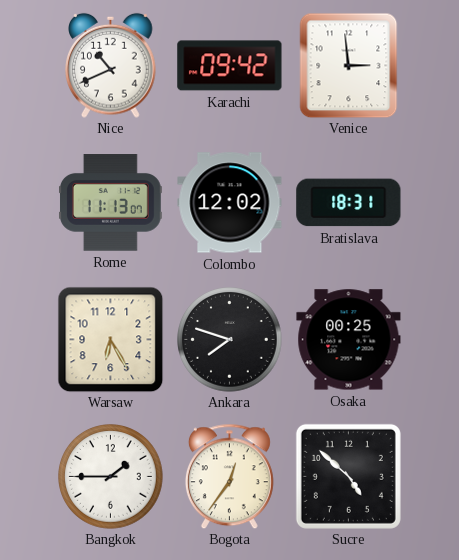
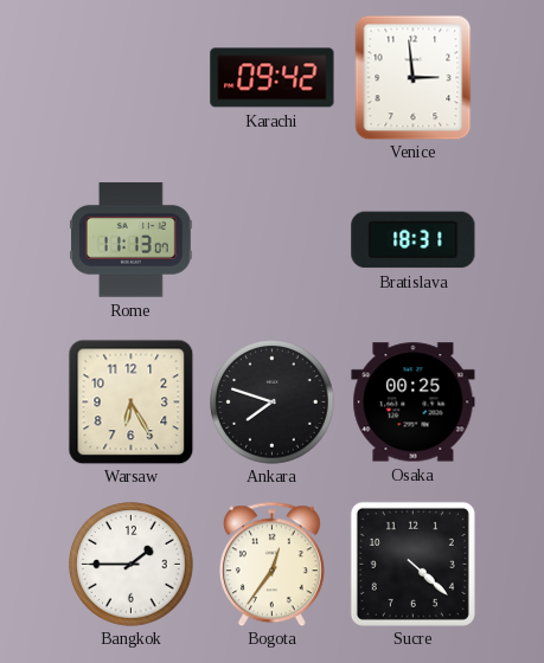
Nice: 10:41 -> none (111, 65)
Colombo: 12:02 -> none (230, 203)
Sucre: 4:52 -> 4:22 (412, 564)
